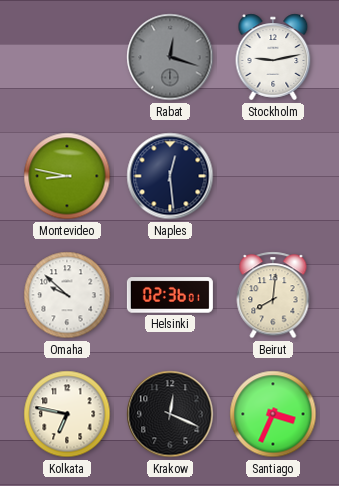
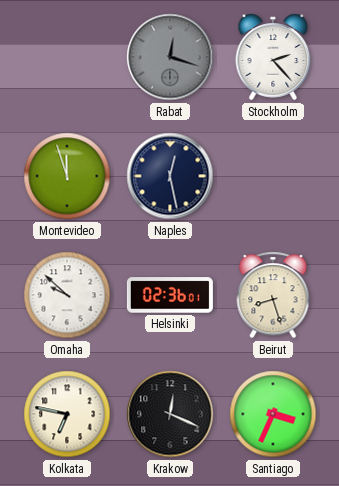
Stockholm: 9:13 -> 2:23 (273, 57)
Montevideo: 8:47 -> 11:57 (67, 176)
Naples: 12:29 -> 12:28 (170, 176)
Beirut: 8:01 -> 8:27 (273, 295)
